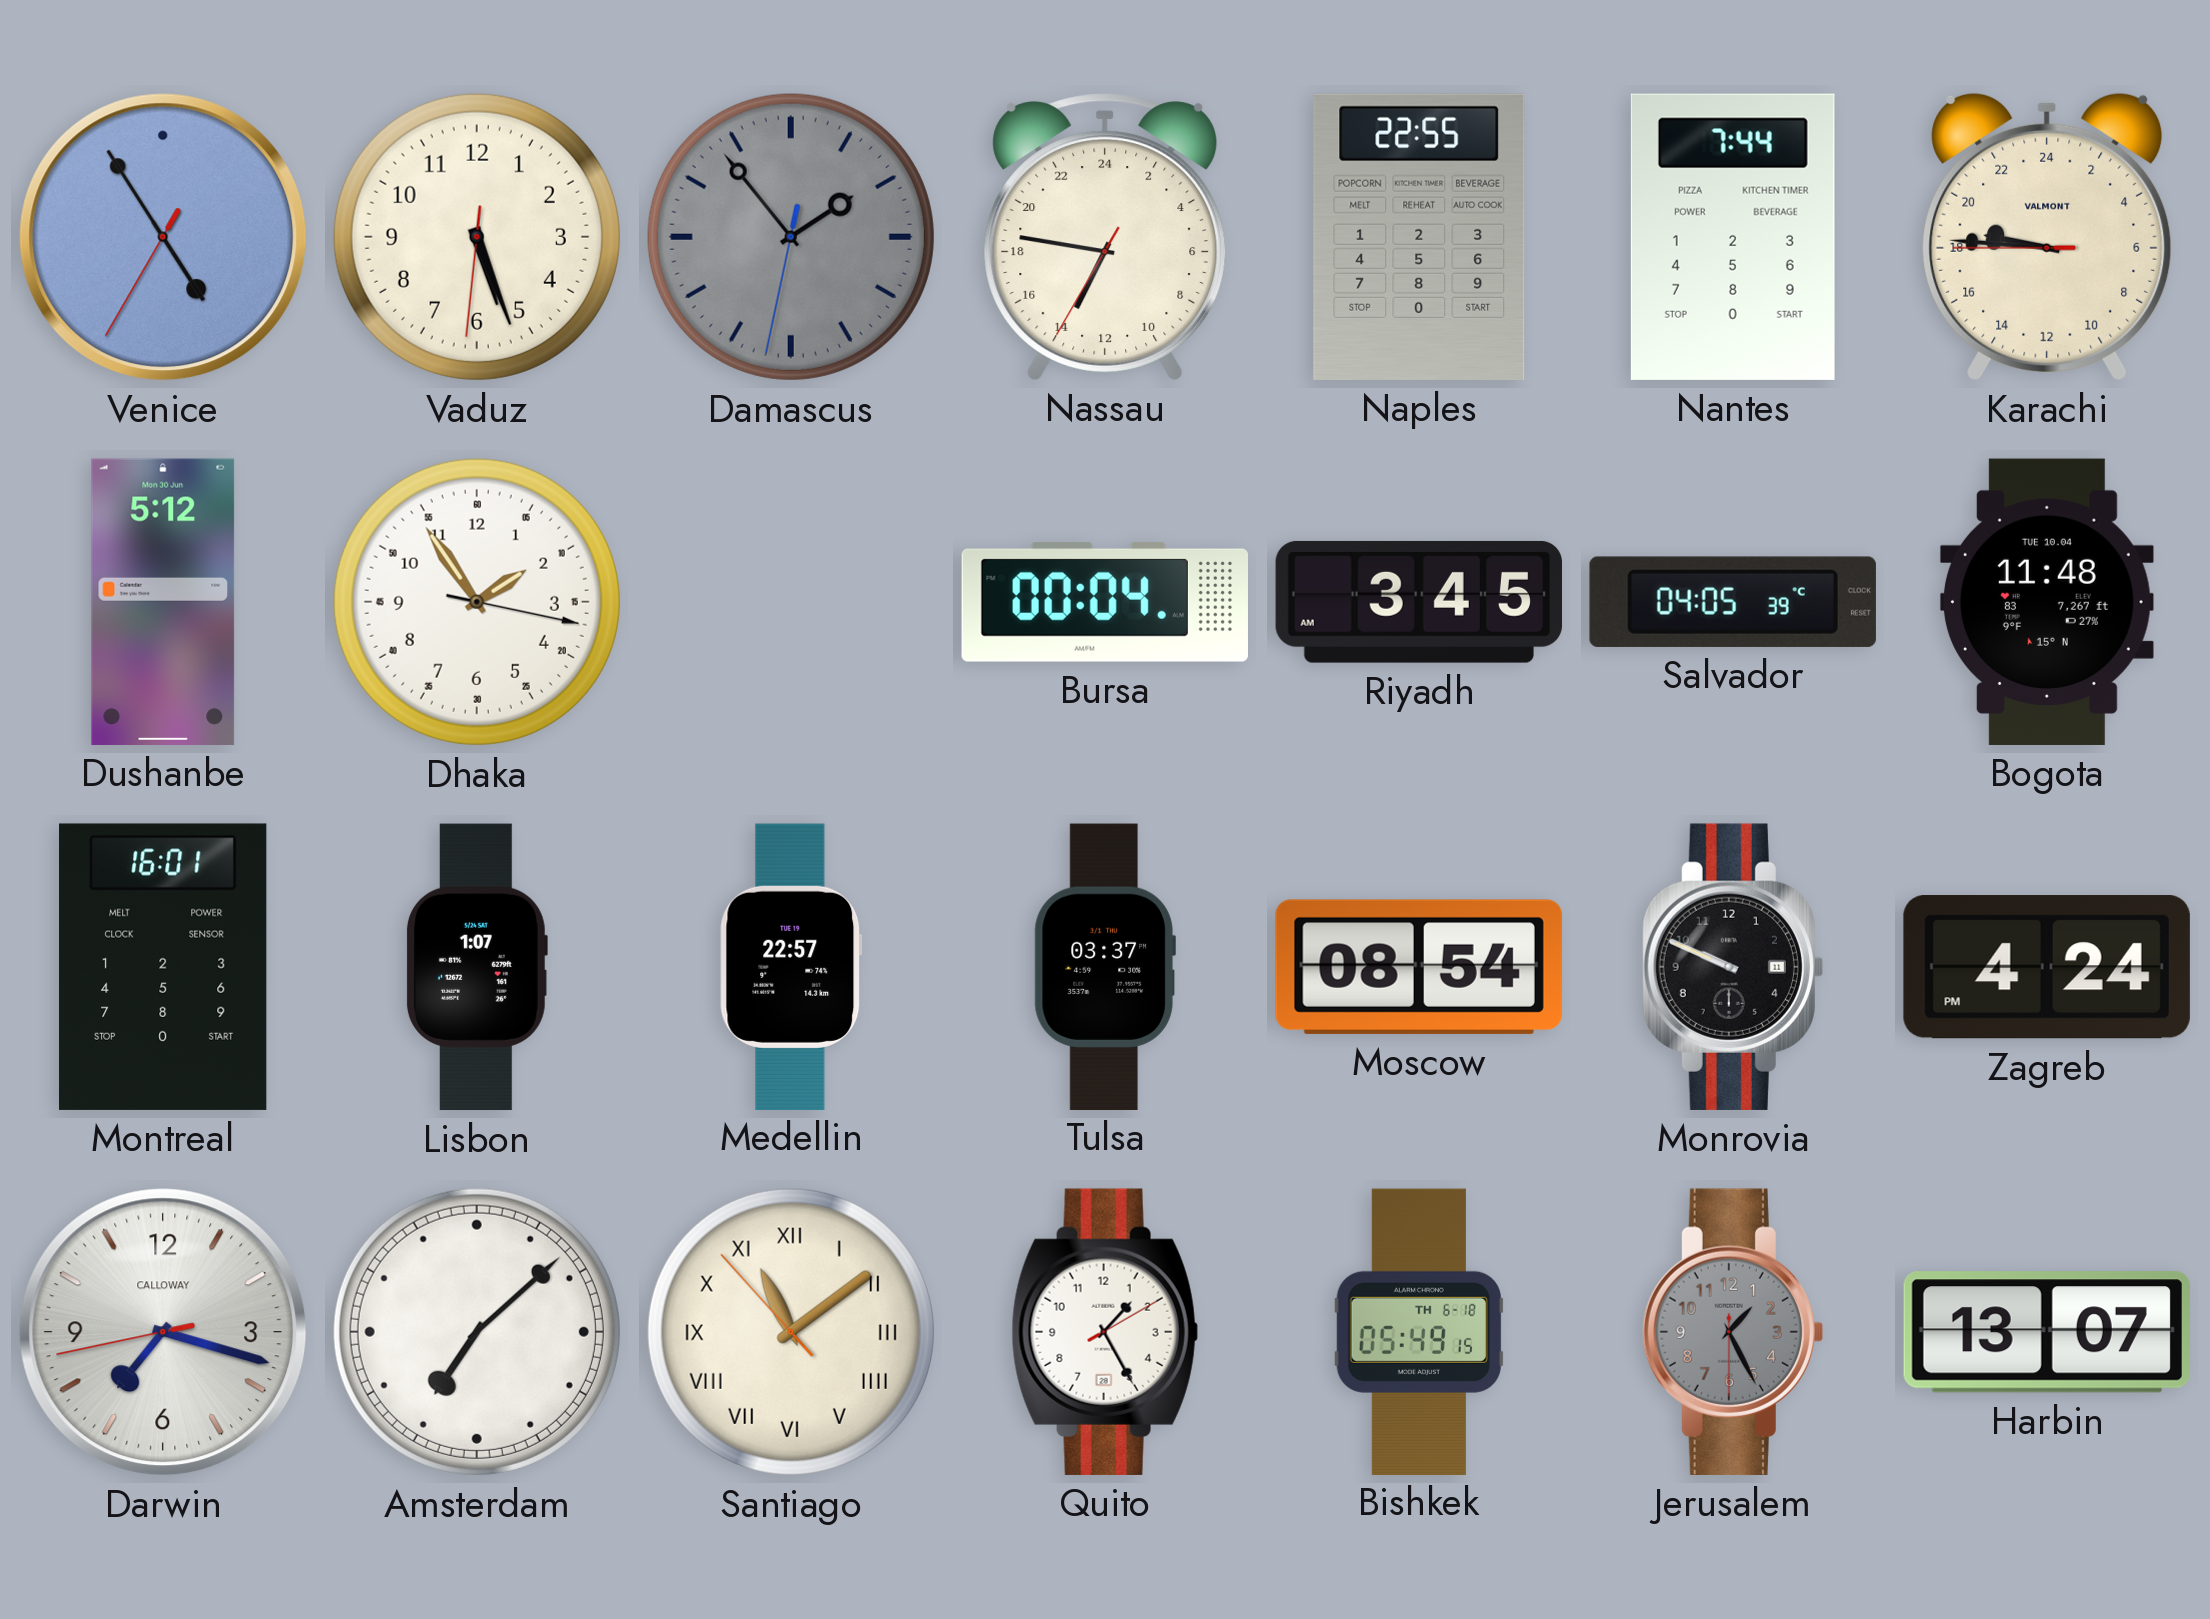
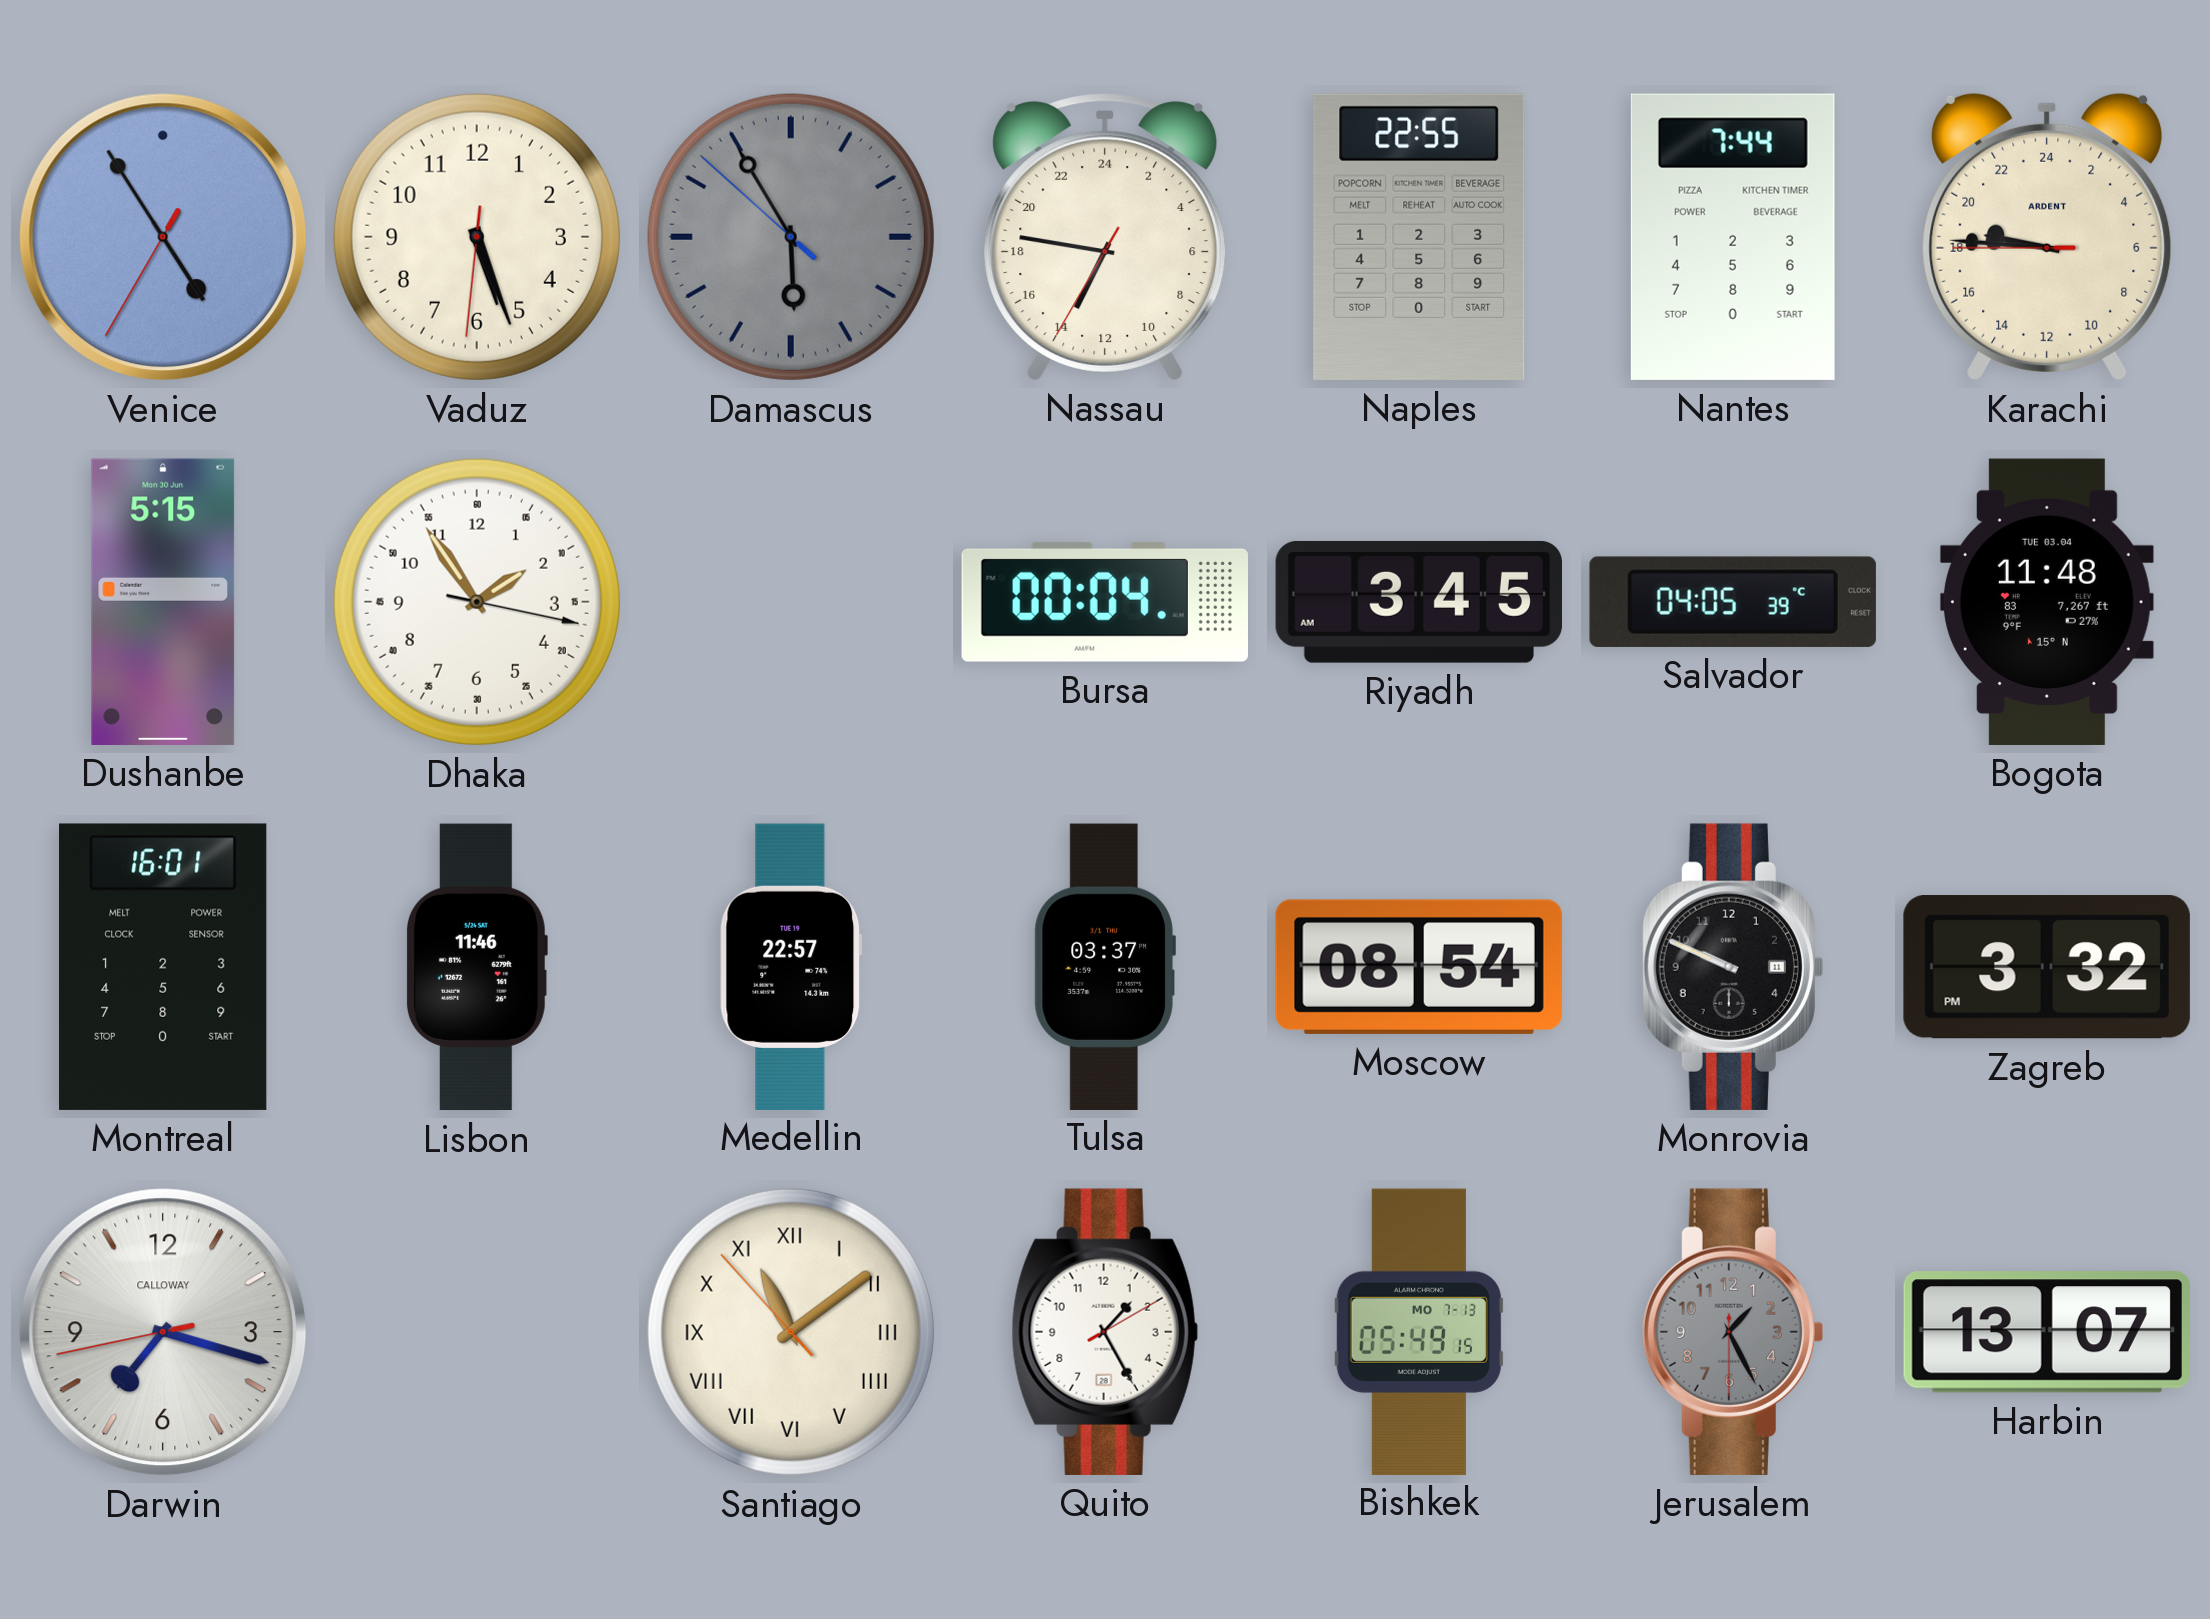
Damascus: 1:53 -> 5:54 (791, 237)
Karachi brand: VALMONT -> ARDENT (2047, 237)
Dushanbe: 5:12 -> 5:15 (163, 602)
Bogota date: TUE 10.04 -> TUE 03.04 (2047, 602)
Lisbon: 1:07 -> 11:46 (476, 967)
Zagreb: 4:24 -> 3:32 (2047, 968)
Amsterdam: 7:08 -> none (477, 1332)
Bishkek date: TH 6-18 -> MO 7-13 (1419, 1331)
